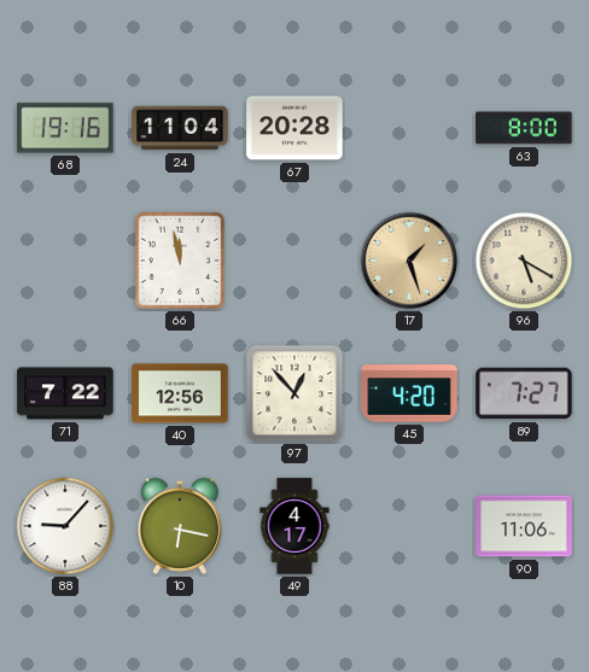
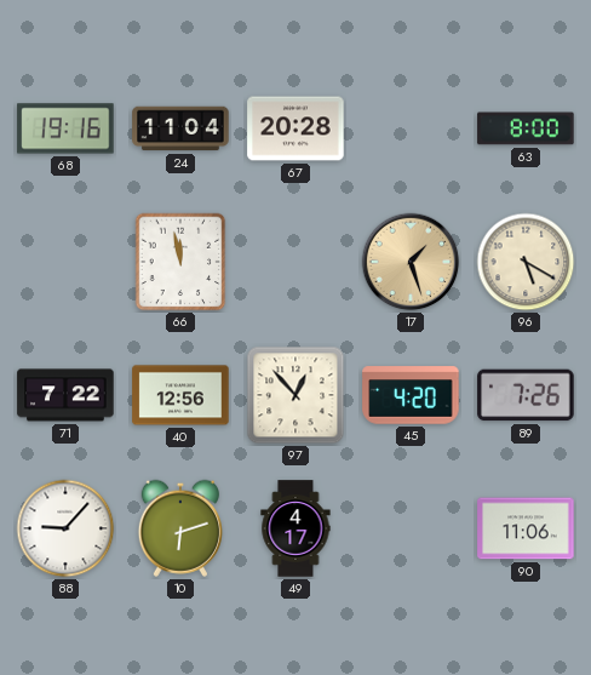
89: 7:27 -> 7:26 (526, 395)
10: 6:17 -> 6:12 (179, 528)
